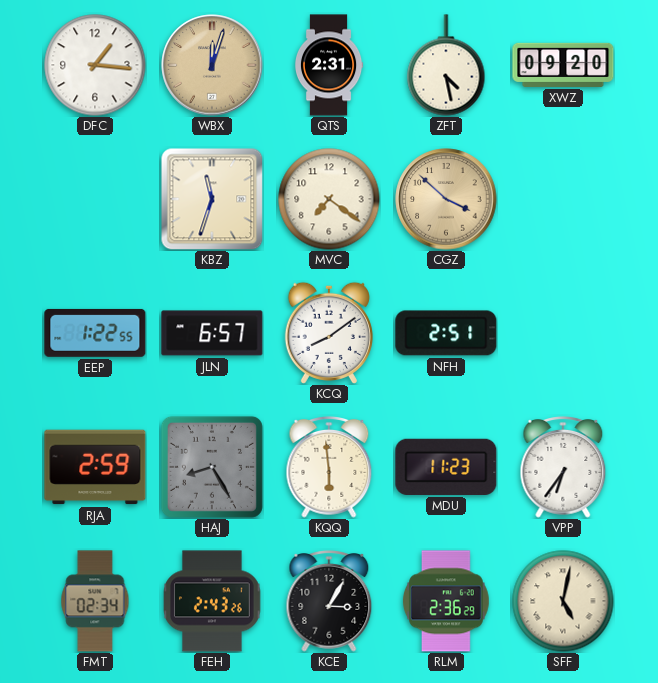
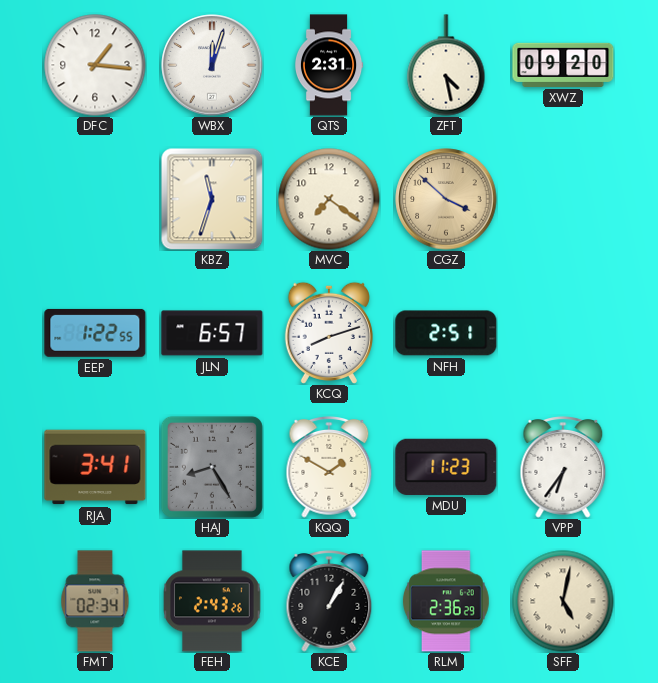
WBX dial: champagne -> white (212, 65)
KCQ: 8:09 -> 8:12 (329, 333)
RJA: 2:59 -> 3:41 (95, 467)
KQQ: 5:59 -> 1:50 (329, 468)
KCE: 3:05 -> 1:05 (329, 602)
